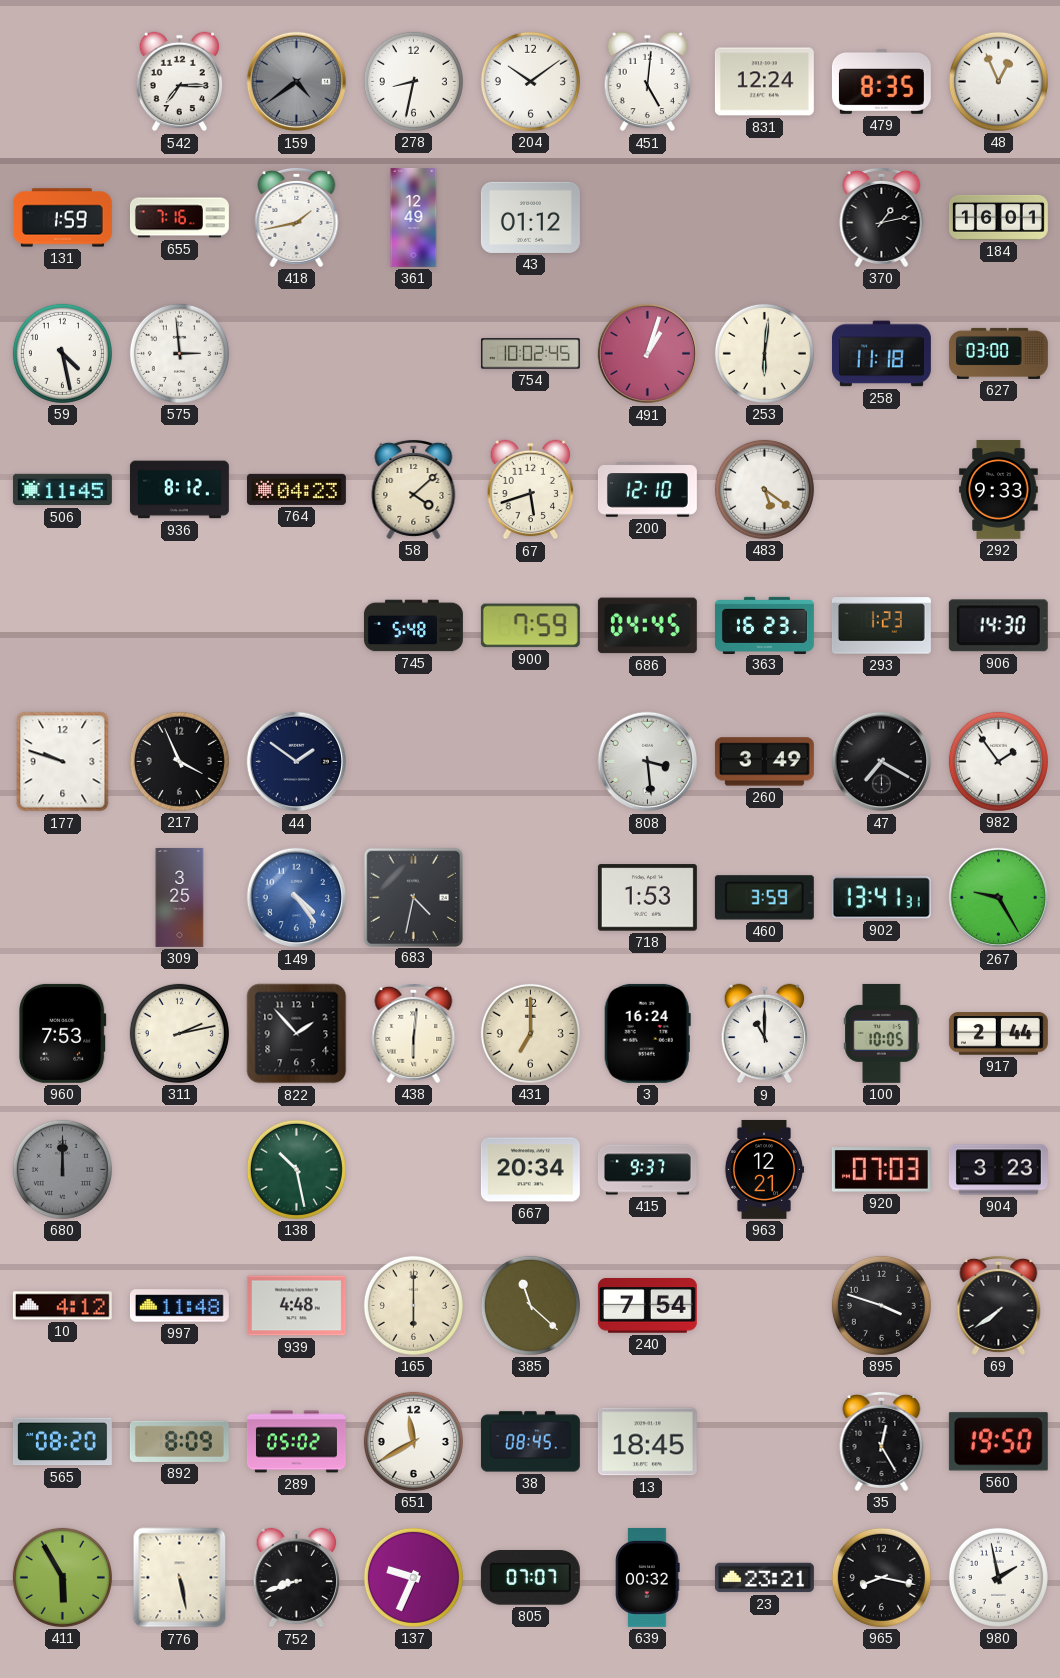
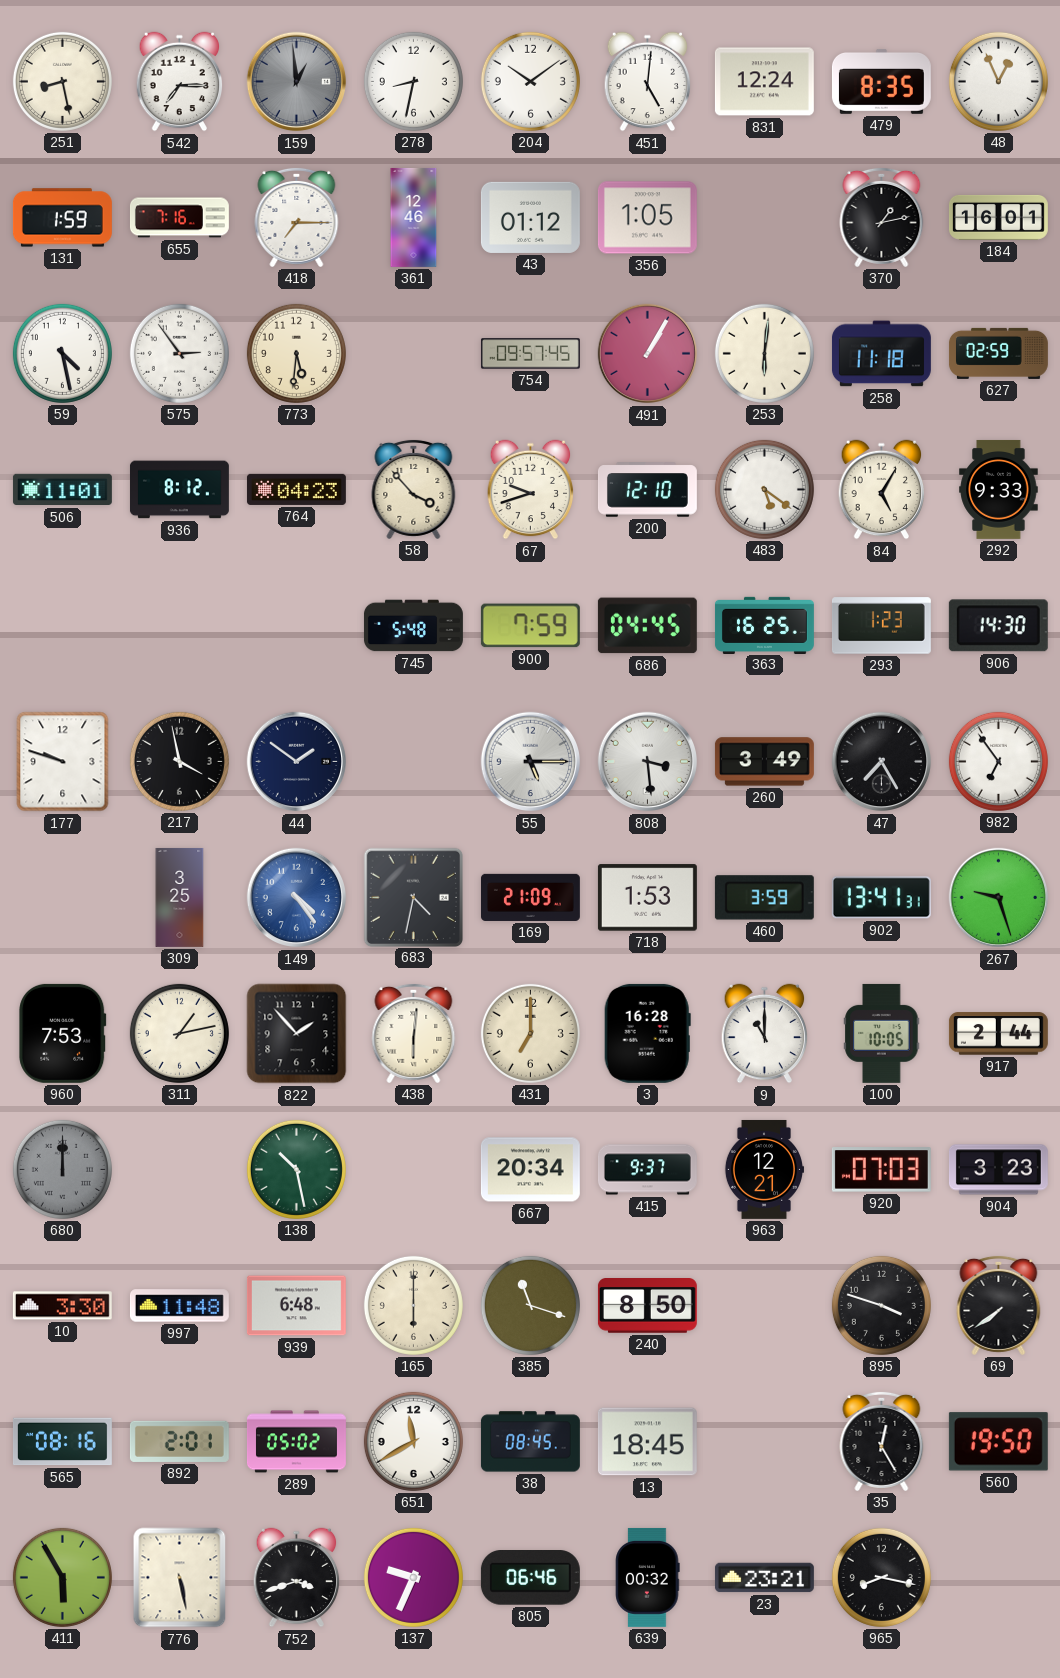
251: none -> 8:28 (62, 81)
159: 4:39 -> 12:59 (297, 82)
418: 1:43 -> 7:15 (297, 217)
361: 12:49 -> 12:46 (414, 217)
356: none -> 1:05 (647, 218)
575: 2:59 -> 2:54 (179, 353)
773: none -> 5:31 (296, 353)
754: 10:02 -> 09:57 (530, 354)
491: 1:03 -> 1:05 (648, 354)
627: 03:00 -> 02:59 (998, 353)
506: 11:45 -> 11:01 (62, 490)
58: 4:08 -> 3:53 (414, 489)
67: 5:42 -> 9:42 (531, 490)
84: none -> 5:05 (882, 490)
363: 16:23 -> 16:25 (764, 625)
217: 3:56 -> 3:58 (179, 761)
55: none -> 5:15 (531, 762)
47: 7:20 -> 7:25 (882, 762)
982: 1:54 -> 6:54 (998, 761)
169: none -> 21:09 (530, 897)
267: 9:25 -> 9:27 (999, 898)
311: 2:13 -> 1:13 (179, 1033)
3: 16:24 -> 16:28 (647, 1033)
10: 4:12 -> 3:30 (62, 1306)
939: 4:48 -> 6:48 (296, 1306)
385: 11:22 -> 11:18 (530, 1305)
240: 7:54 -> 8:50 (647, 1306)
565: 08:20 -> 08:16 (62, 1442)
892: 8:09 -> 2:01 (179, 1441)
752: 8:42 -> 3:42 (297, 1578)
805: 07:07 -> 06:46 (530, 1578)
980: 1:58 -> none (998, 1577)
